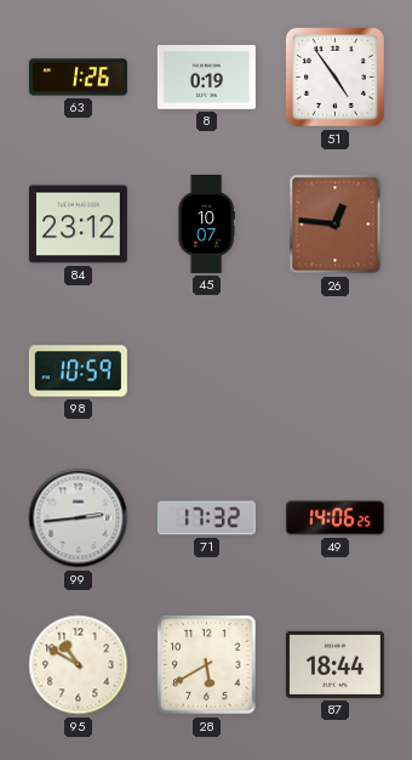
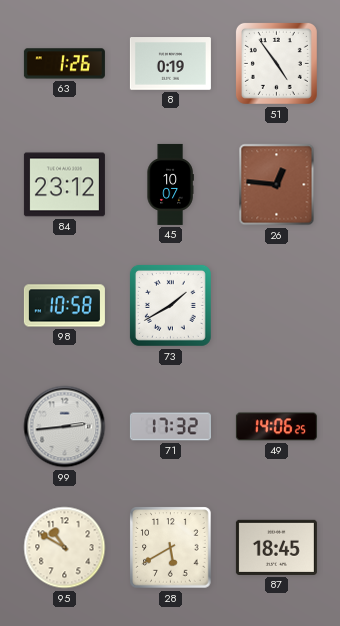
98: 10:59 -> 10:58 (64, 306)
73: none -> 1:40 (170, 305)
87: 18:44 -> 18:45 (276, 547)
